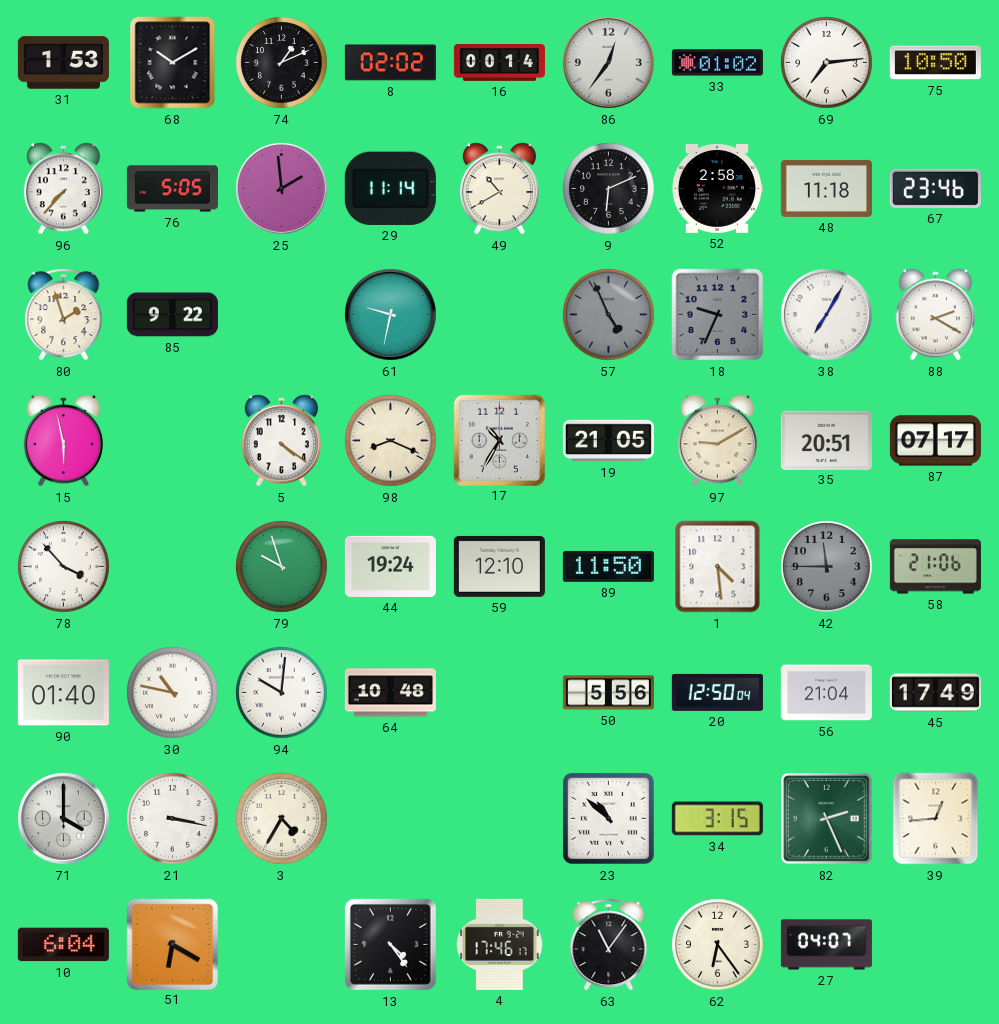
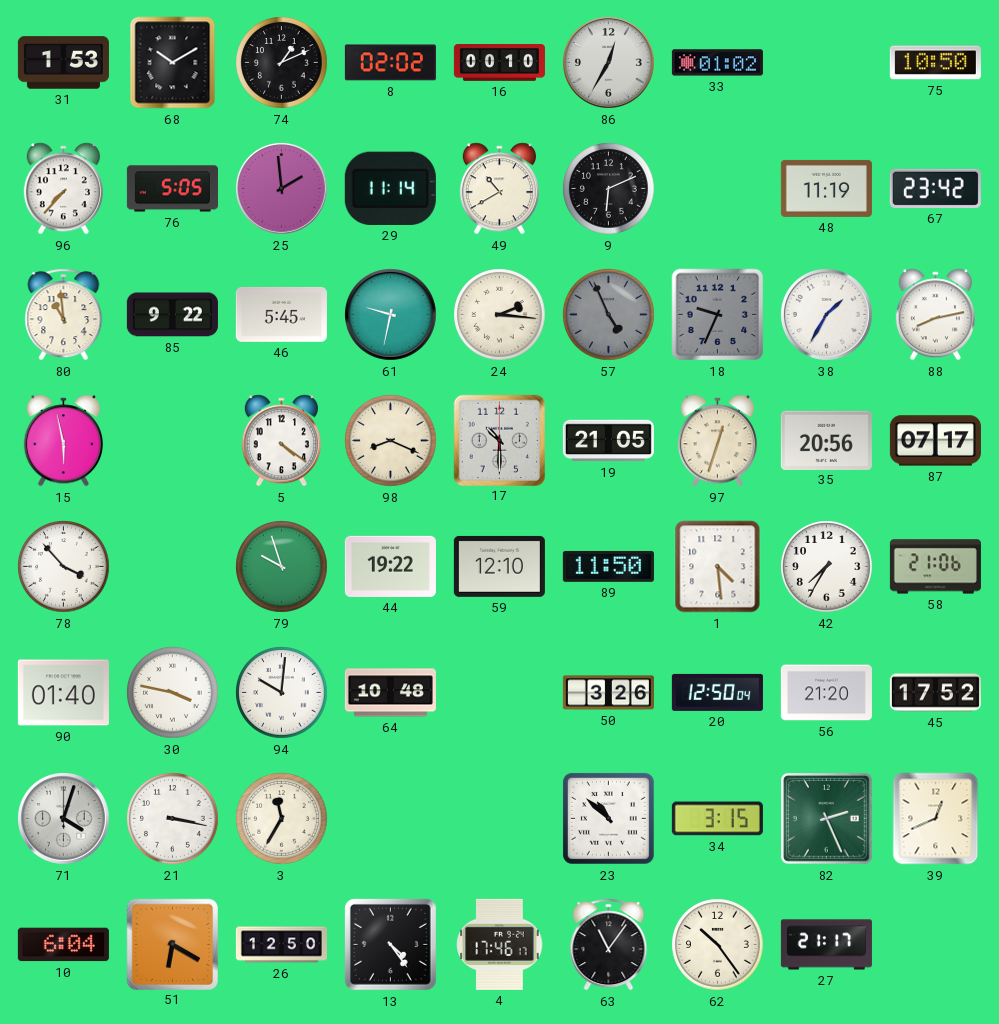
16: 00:14 -> 00:10 (499, 63)
86: 12:36 -> 12:35 (609, 63)
69: 7:14 -> none (827, 63)
52: 2:58 -> none (717, 189)
48: 11:18 -> 11:19 (826, 188)
67: 23:46 -> 23:42 (935, 188)
80: 1:57 -> 10:59 (64, 315)
46: none -> 5:45 (281, 314)
24: none -> 2:16 (500, 315)
38: 7:05 -> 1:35 (827, 315)
88: 2:20 -> 8:13 (935, 315)
17: 10:35 -> 10:30 (499, 440)
97: 9:10 -> 12:33 (717, 441)
35: 20:51 -> 20:56 (826, 440)
44: 19:24 -> 19:22 (390, 566)
42: 11:45 -> 7:35 (827, 567)
42 dial: grey -> white (827, 567)
30: 10:47 -> 3:47 (173, 693)
50: 5:56 -> 3:26 (608, 693)
56: 21:04 -> 21:20 (826, 693)
45: 17:49 -> 17:52 (935, 693)
71: 4:00 -> 4:03 (64, 819)
3: 4:35 -> 11:35 (282, 819)
39: 12:44 -> 12:41 (936, 819)
26: none -> 12:50 (281, 945)
62: 6:24 -> 10:24 (718, 945)
27: 04:07 -> 21:17 (826, 945)
